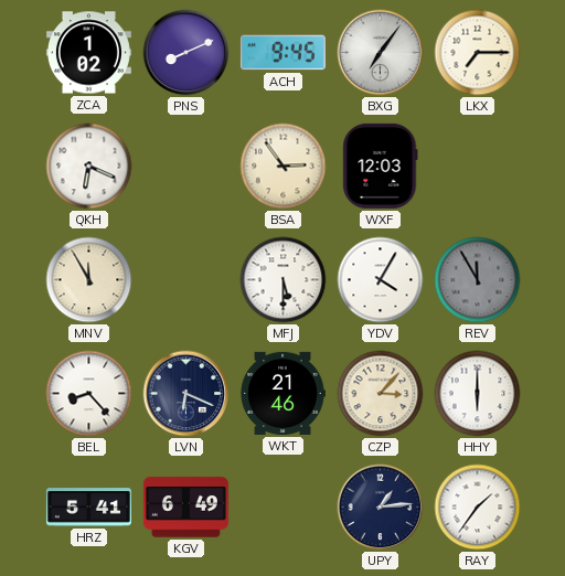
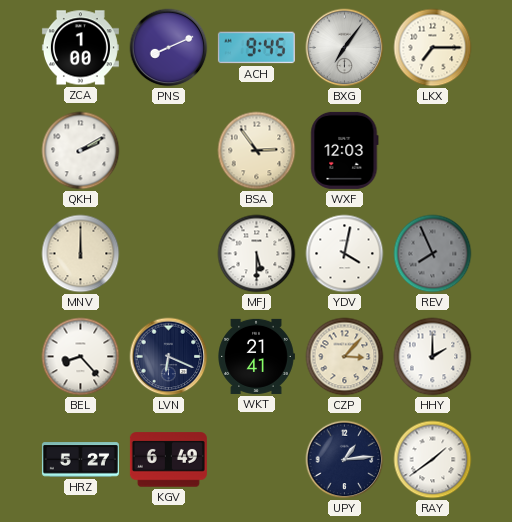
ZCA: 1:02 -> 1:00 (80, 48)
QKH: 6:19 -> 2:10 (81, 151)
MNV: 11:55 -> 12:00 (81, 254)
YDV: 4:05 -> 4:02 (345, 254)
REV: 11:55 -> 7:56 (433, 254)
WKT: 21:46 -> 21:41 (256, 356)
HHY: 6:00 -> 2:00 (433, 357)
HRZ: 5:41 -> 5:27 (80, 460)
RAY: 1:36 -> 1:39 (433, 460)
